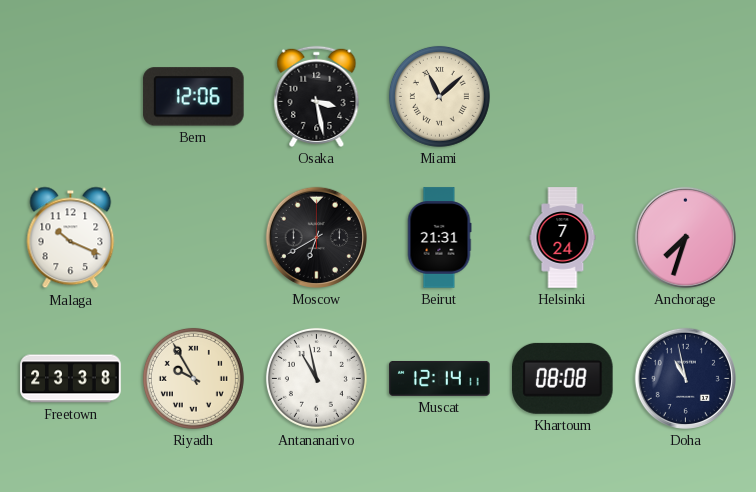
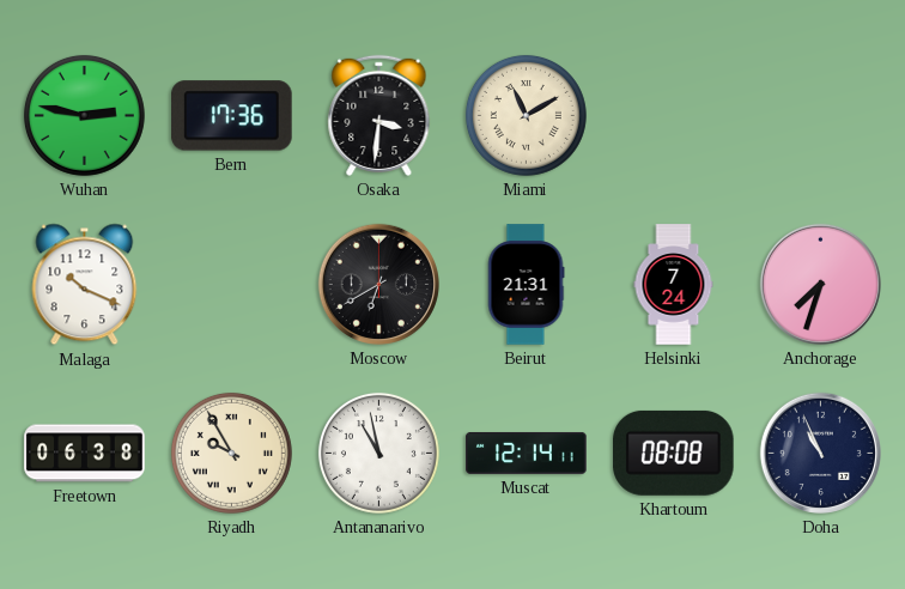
Wuhan: none -> 2:47 (84, 115)
Bern: 12:06 -> 17:36 (232, 116)
Osaka: 3:28 -> 3:31 (379, 115)
Miami: 11:08 -> 11:10 (526, 115)
Freetown: 23:38 -> 06:38 (85, 454)
Doha: 10:58 -> 10:56 (820, 453)
